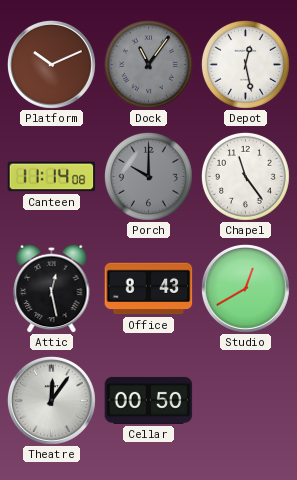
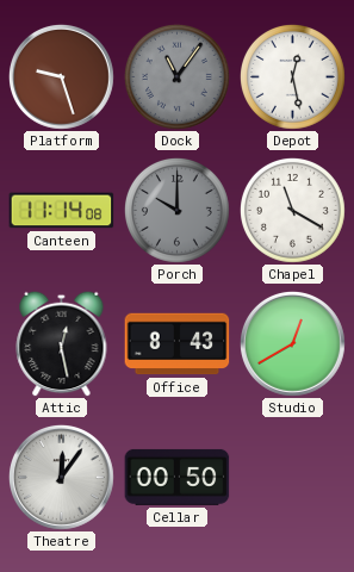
Platform: 10:11 -> 9:27 (61, 76)
Chapel: 11:24 -> 11:20 (292, 210)
